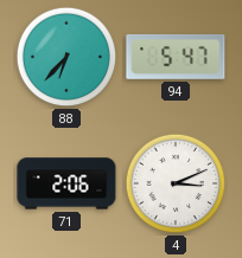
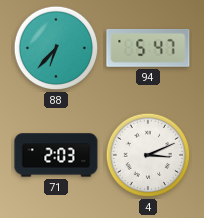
71: 2:06 -> 2:03 (56, 155)
